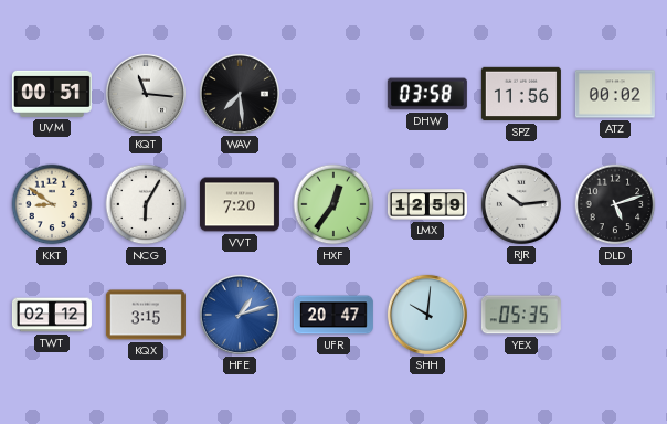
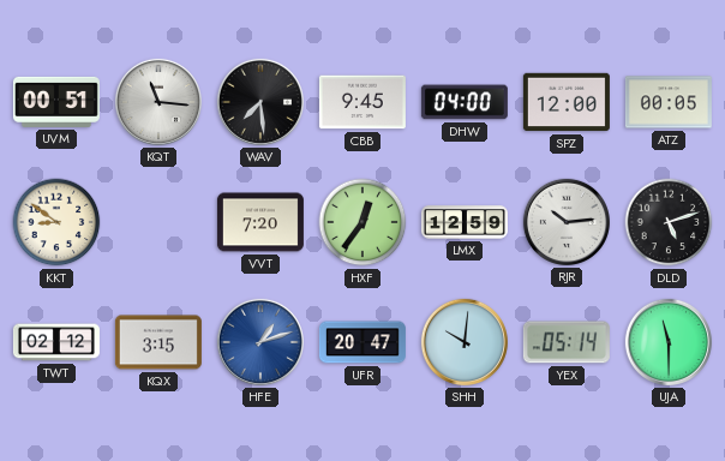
CBB: none -> 9:45 (362, 102)
DHW: 03:58 -> 04:00 (465, 102)
SPZ: 11:56 -> 12:00 (567, 102)
ATZ: 00:02 -> 00:05 (669, 102)
NCG: 6:05 -> none (146, 204)
YEX: 05:35 -> 05:14 (567, 342)
UJA: none -> 11:30 (669, 342)
